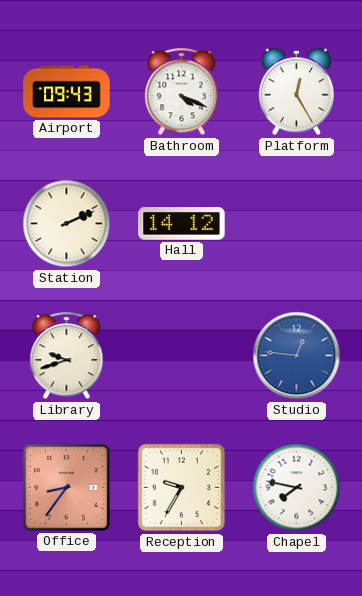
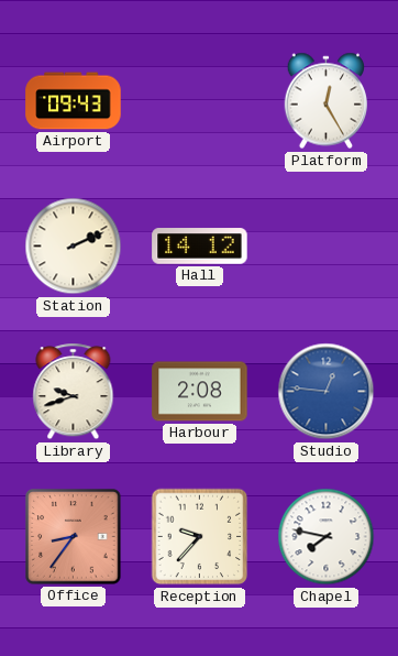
Bathroom: 4:19 -> none (182, 92)
Harbour: none -> 2:08 (200, 392)
Reception: 9:35 -> 9:37 (200, 537)
